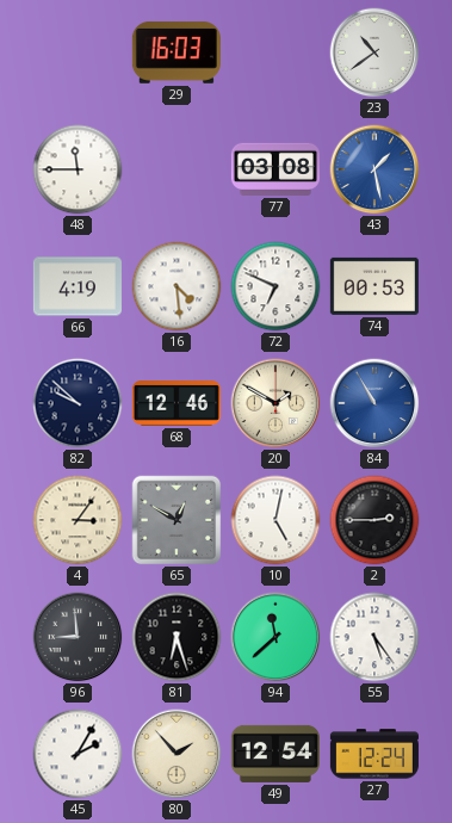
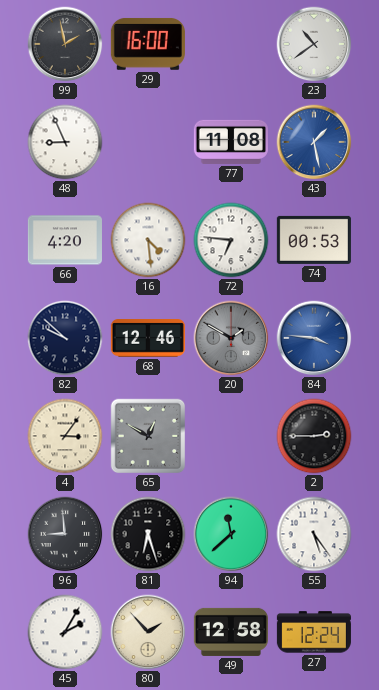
99: none -> 1:58 (65, 44)
29: 16:03 -> 16:00 (148, 44)
48: 11:45 -> 8:56 (65, 142)
77: 03:08 -> 11:08 (231, 142)
66: 4:19 -> 4:20 (65, 240)
72: 6:49 -> 6:46 (231, 240)
20 dial: cream -> grey (231, 338)
84: 10:55 -> 3:46 (314, 338)
10: 5:02 -> none (275, 520)
49: 12:54 -> 12:58 (231, 632)
